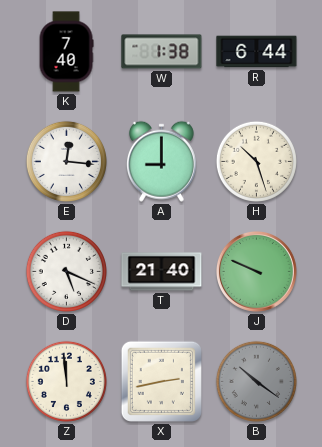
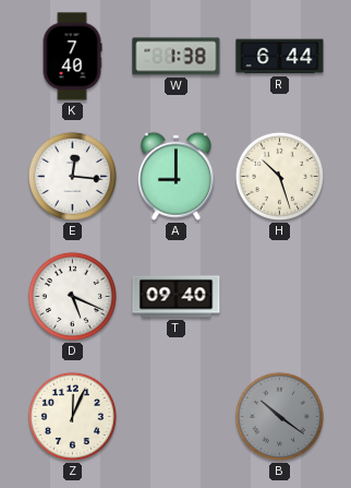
T: 21:40 -> 09:40 (177, 297)
J: 9:49 -> none (256, 271)
Z: 11:59 -> 12:04 (72, 416)
X: 2:43 -> none (161, 381)
